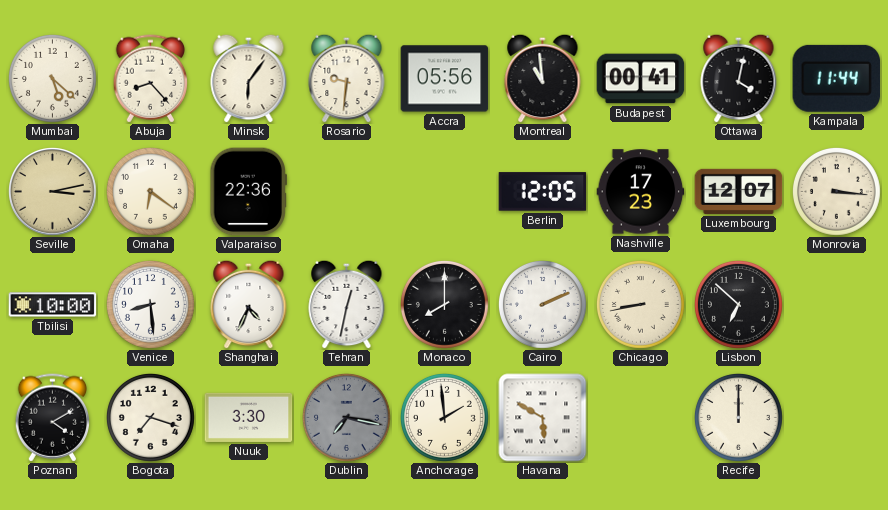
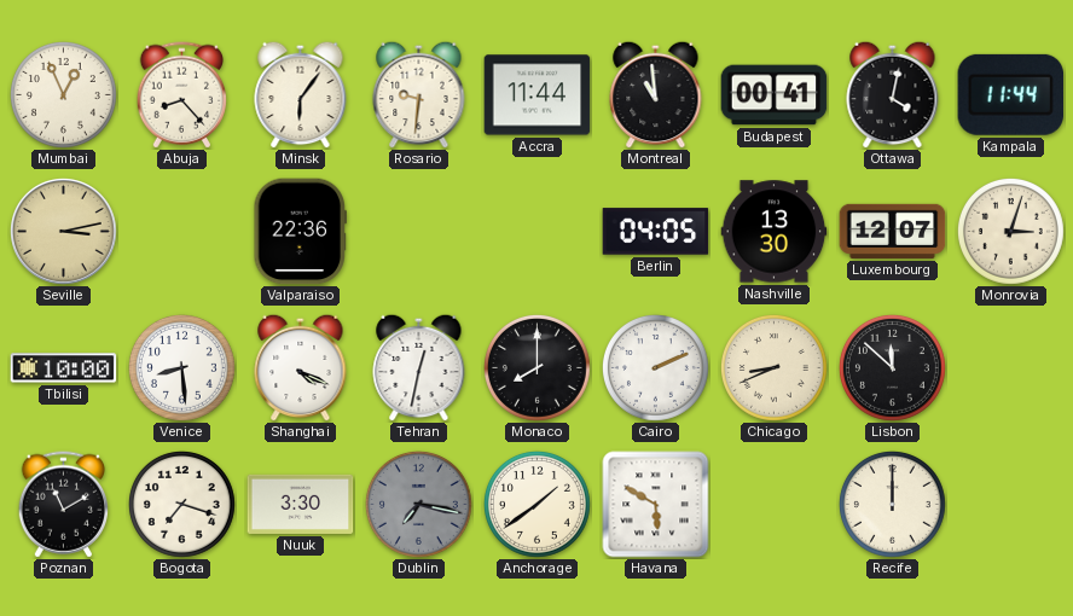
Mumbai: 5:22 -> 12:56 (63, 94)
Accra: 05:56 -> 11:44 (538, 95)
Omaha: 6:21 -> none (150, 191)
Berlin: 12:05 -> 04:05 (656, 232)
Nashville: 17:23 -> 13:30 (775, 232)
Monrovia: 3:16 -> 3:03 (1010, 231)
Shanghai: 4:34 -> 4:19 (301, 367)
Chicago: 8:43 -> 8:41 (773, 367)
Lisbon: 6:52 -> 11:52 (892, 367)
Poznan: 4:10 -> 11:10 (63, 505)
Anchorage: 1:59 -> 1:39 (536, 504)
